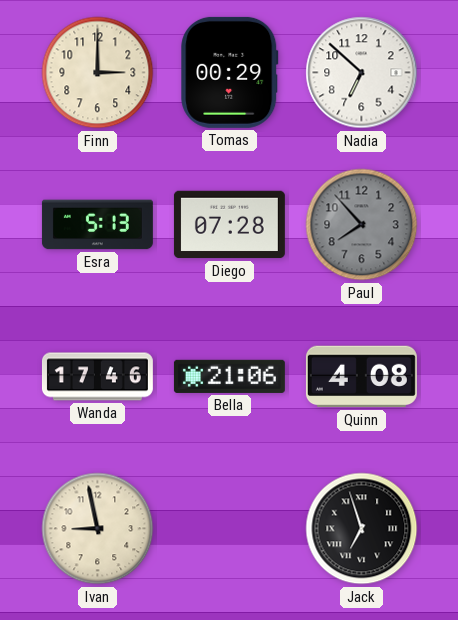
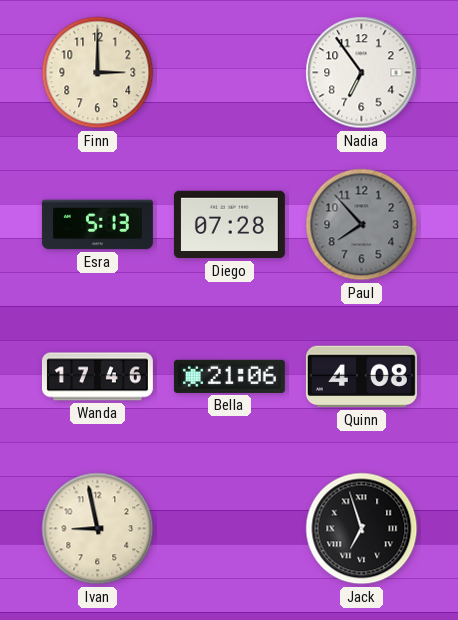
Tomas: 00:29 -> none (230, 72)
Nadia: 6:52 -> 6:54 (362, 73)
